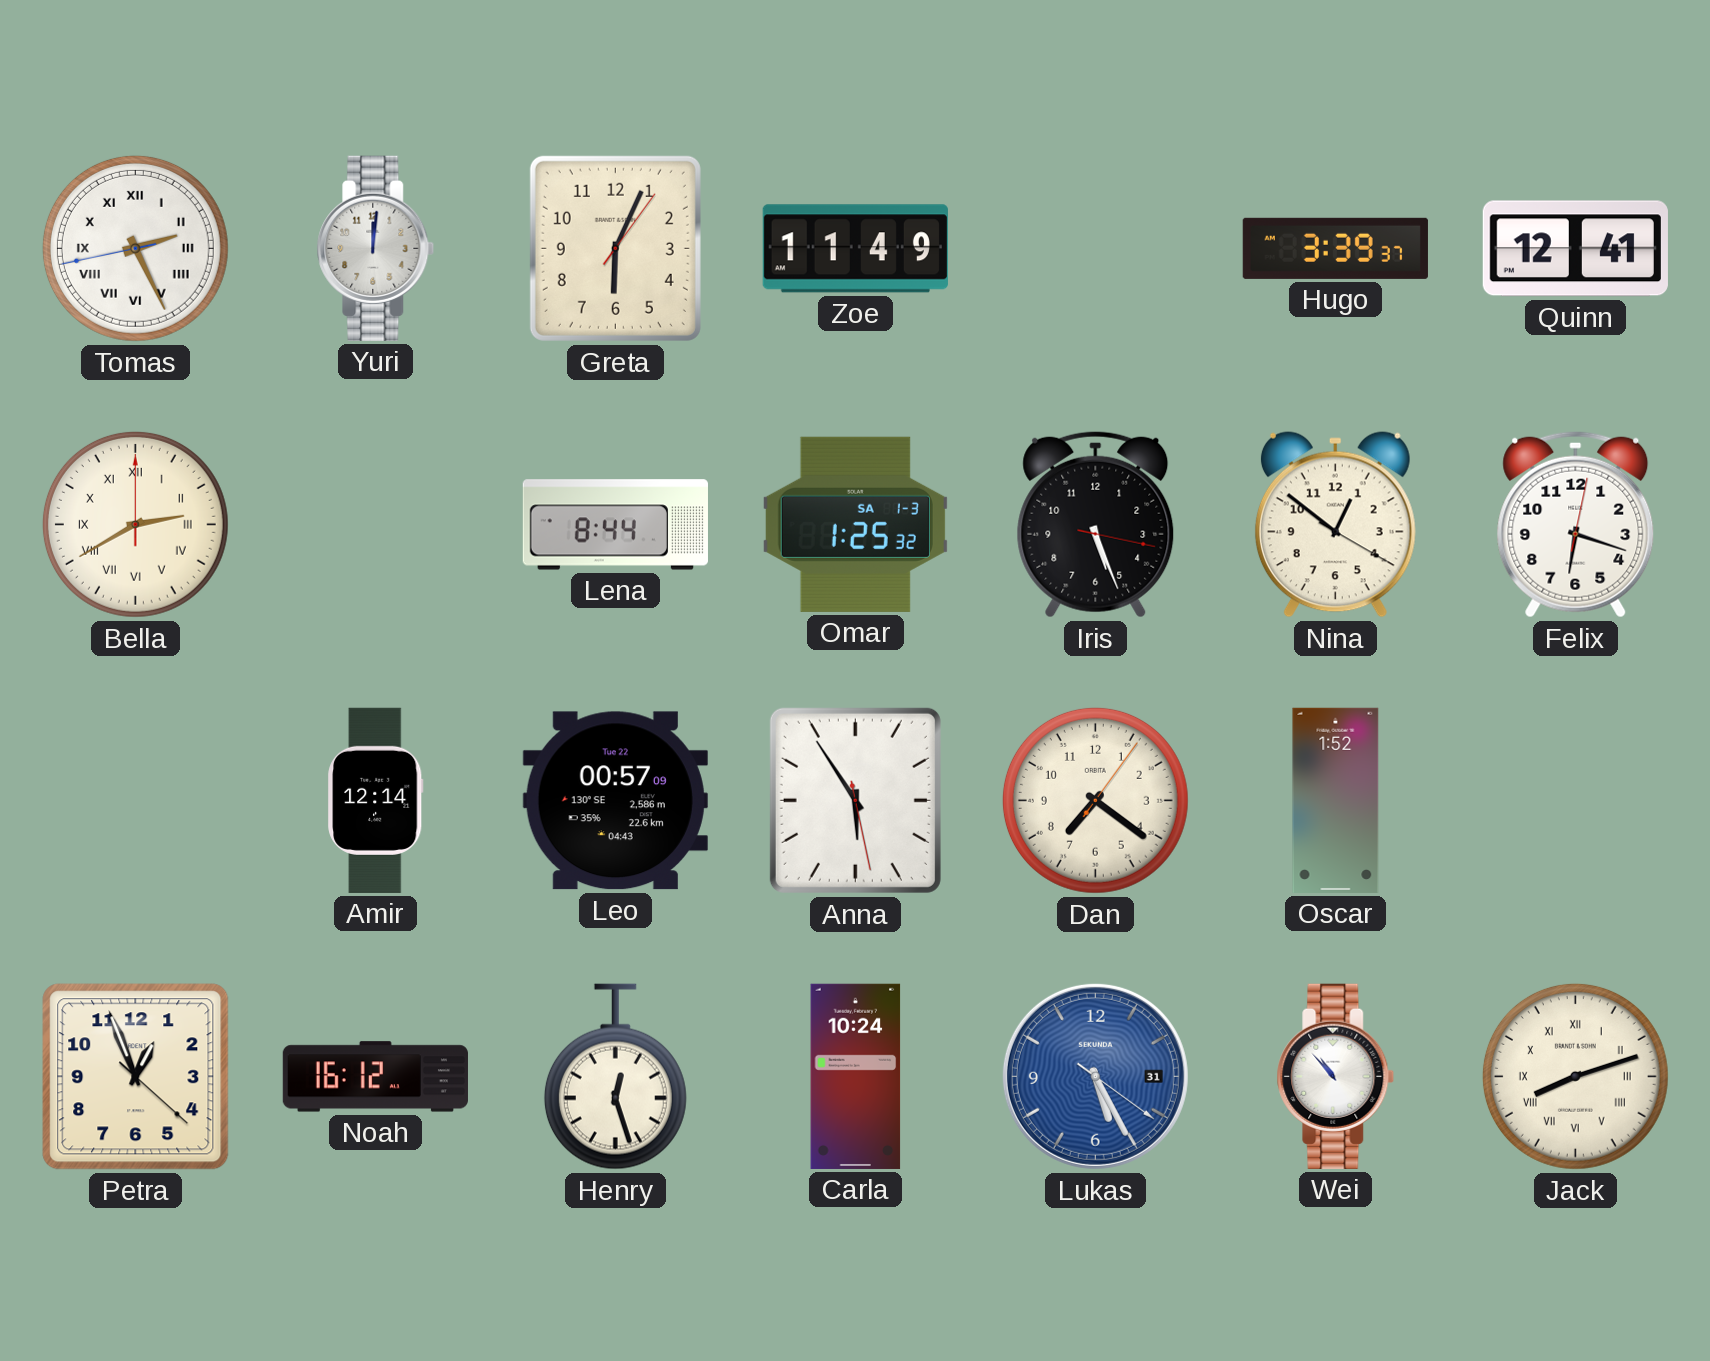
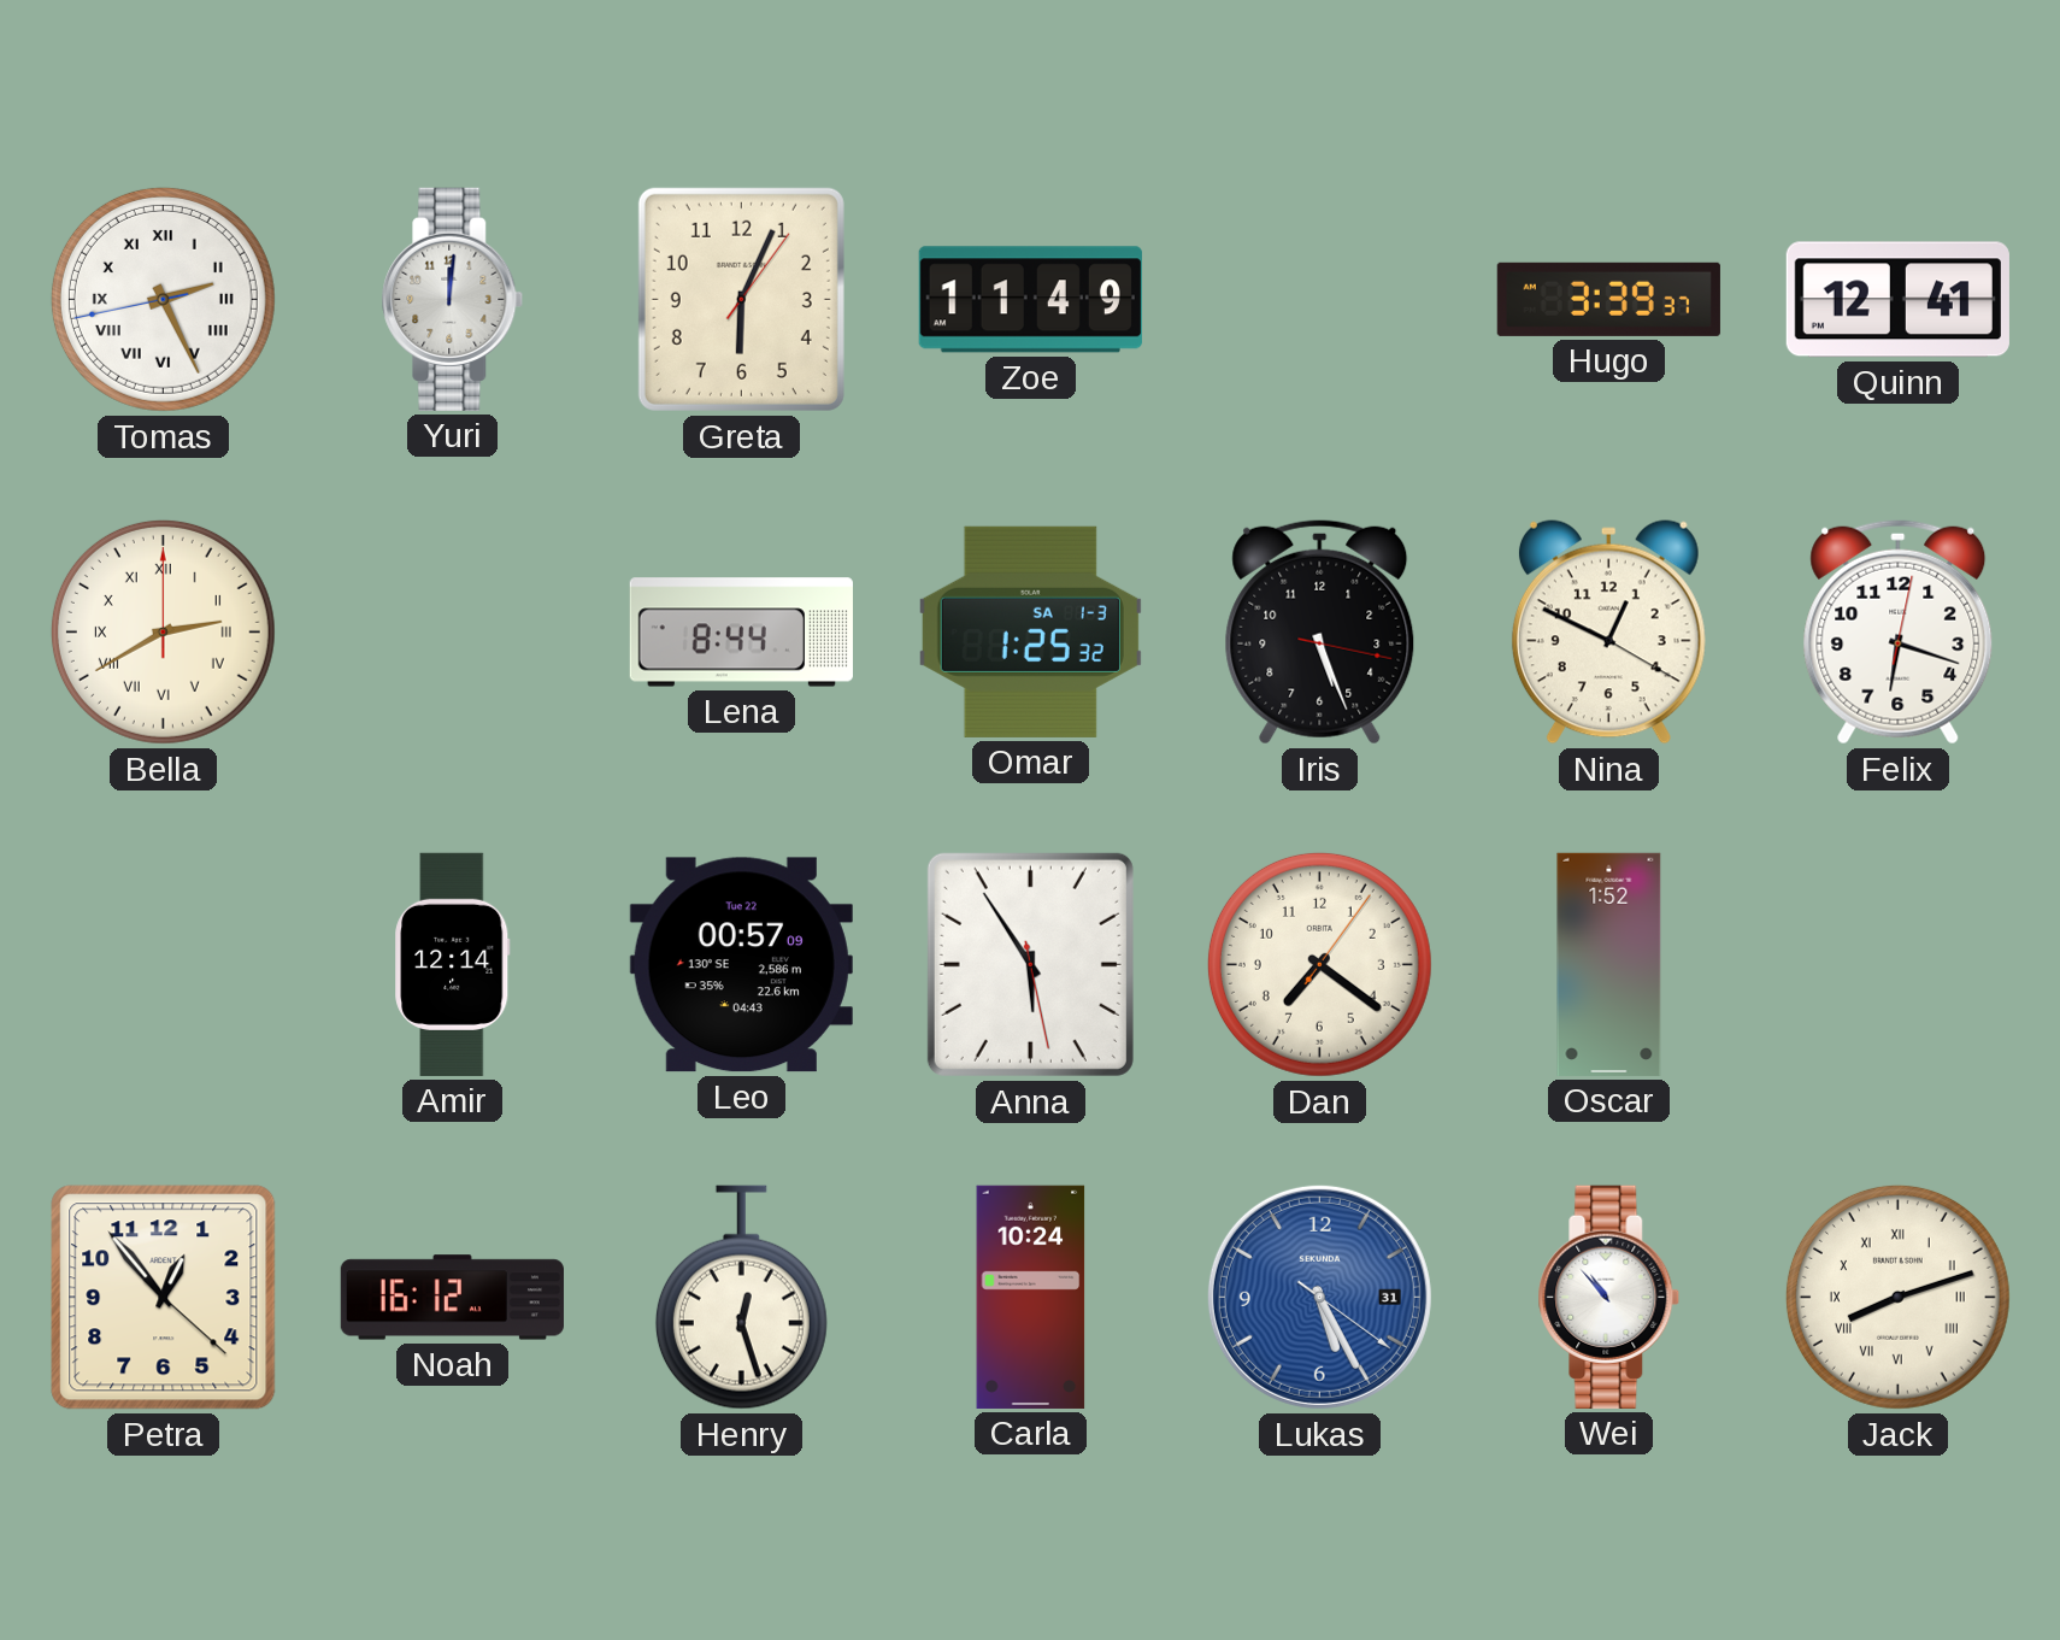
Nina: 12:51 -> 12:49 (1608, 633)
Petra: 12:56 -> 12:53 (164, 1298)
